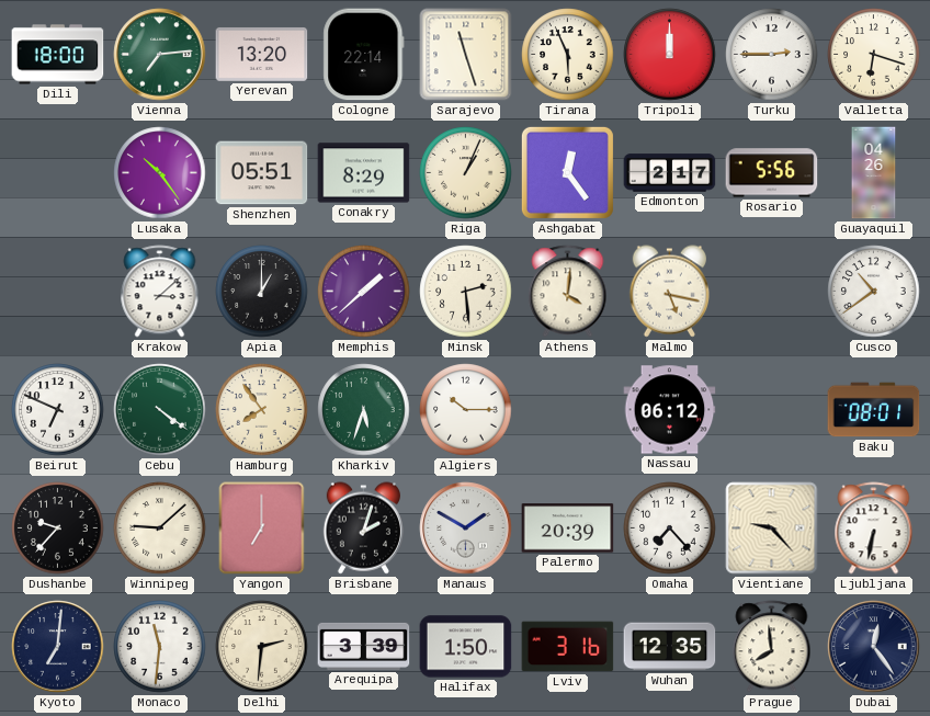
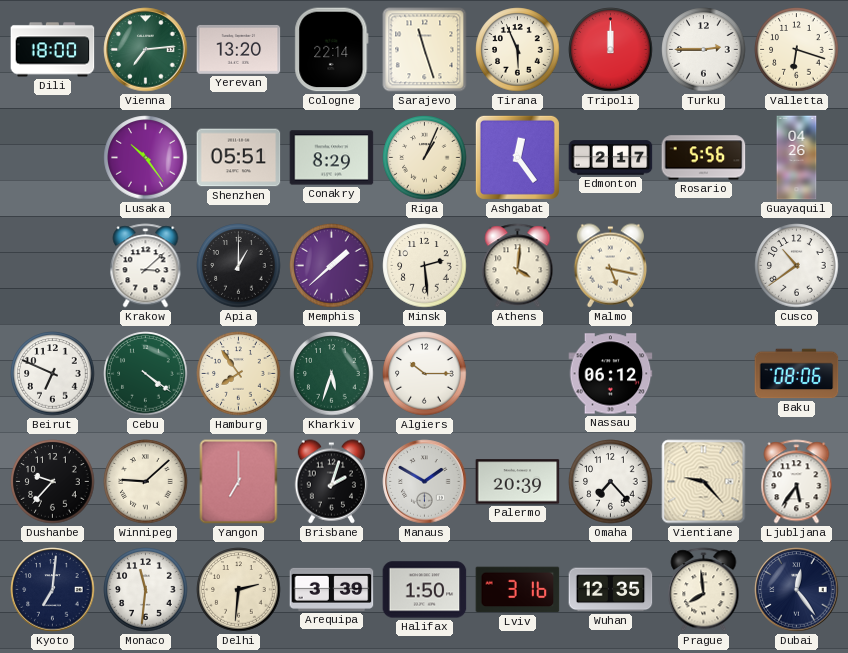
Baku: 08:01 -> 08:06 (797, 374)
Ljubljana: 6:32 -> 5:36 (797, 482)
